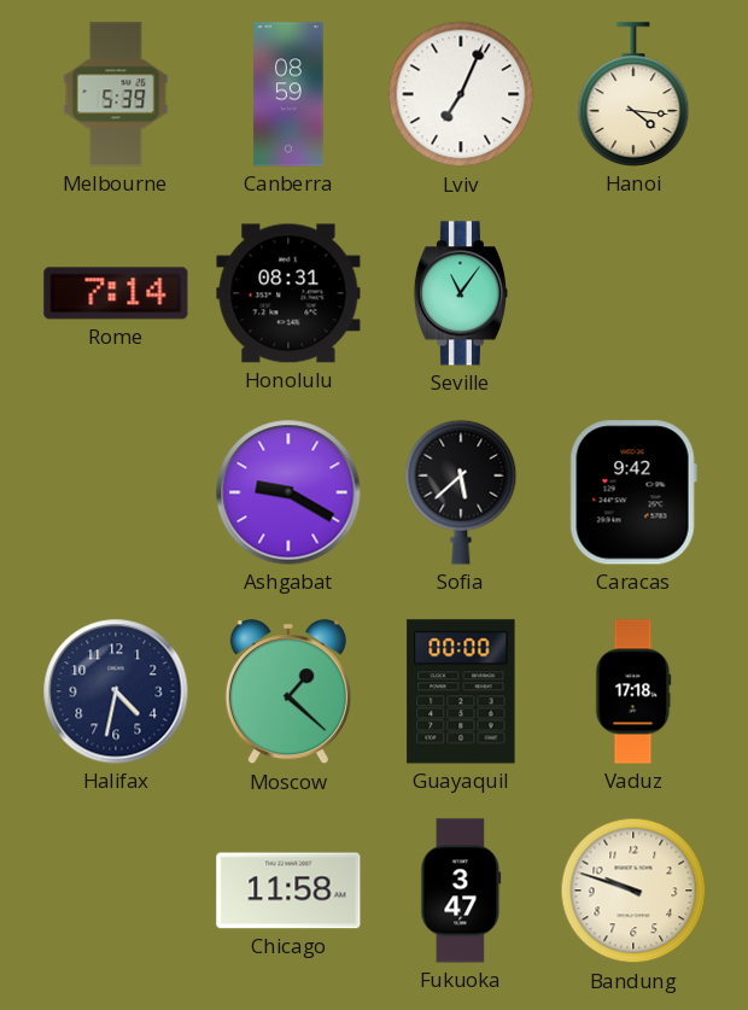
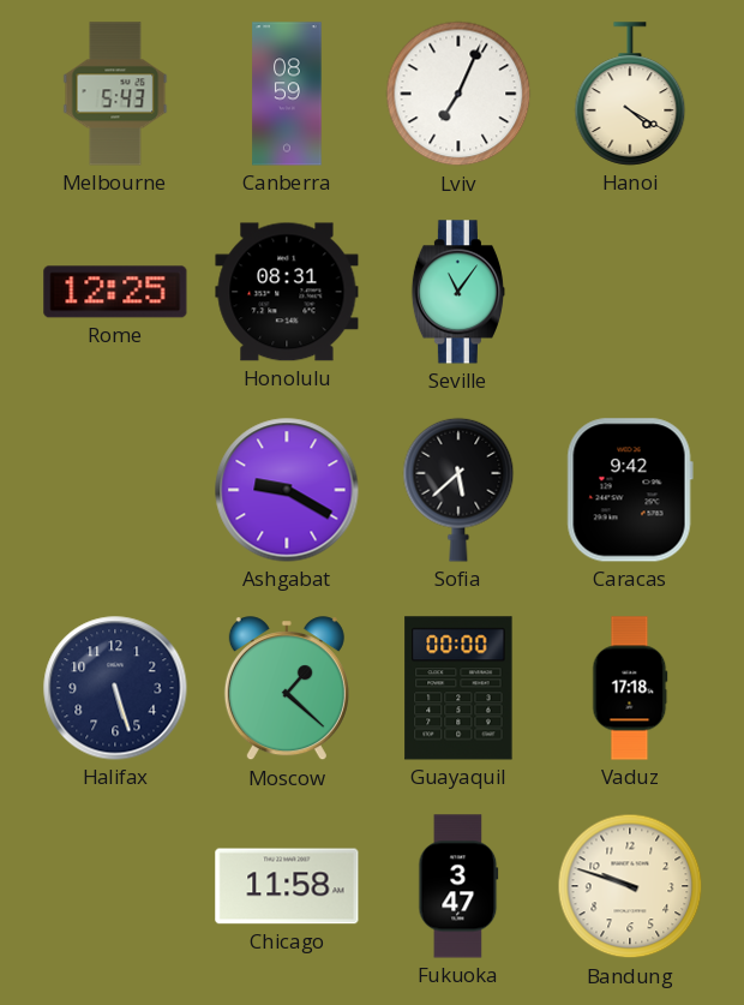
Melbourne: 5:39 -> 5:43 (115, 94)
Hanoi: 4:16 -> 4:20 (630, 94)
Rome: 7:14 -> 12:25 (115, 292)
Halifax: 4:32 -> 5:27 (115, 688)
